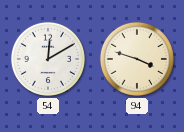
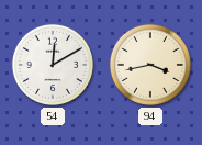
94: 3:48 -> 3:43 (150, 65)
